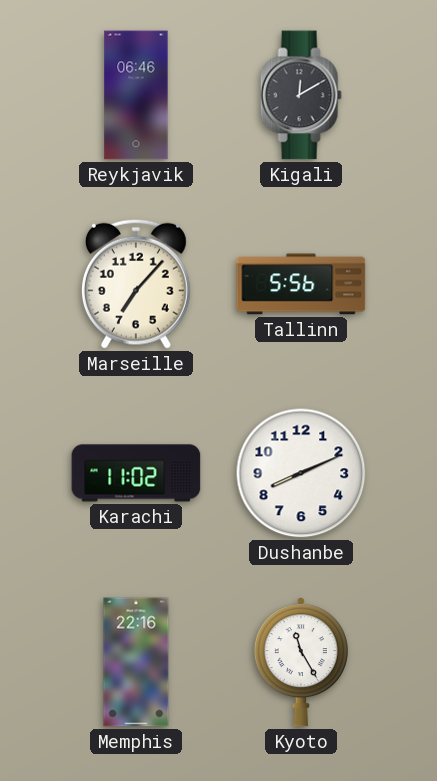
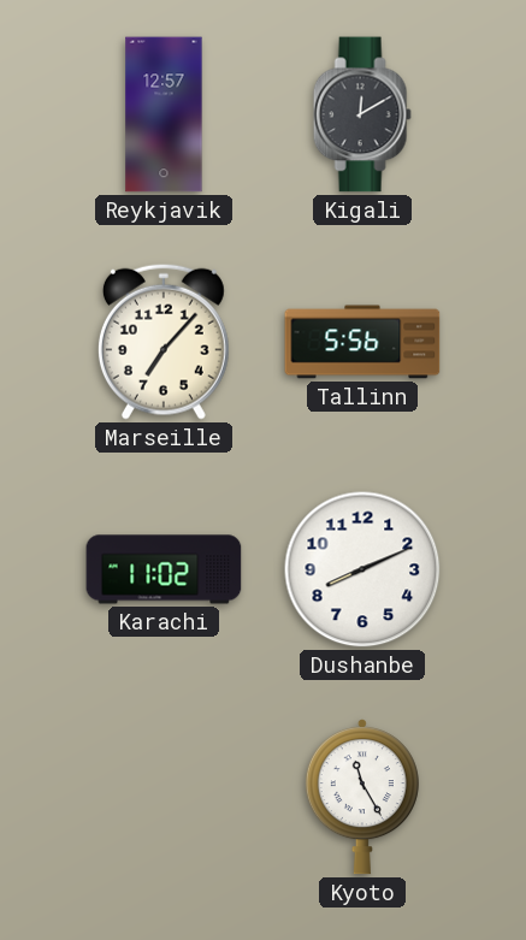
Reykjavik: 06:46 -> 12:57 (164, 114)
Memphis: 22:16 -> none (136, 662)
